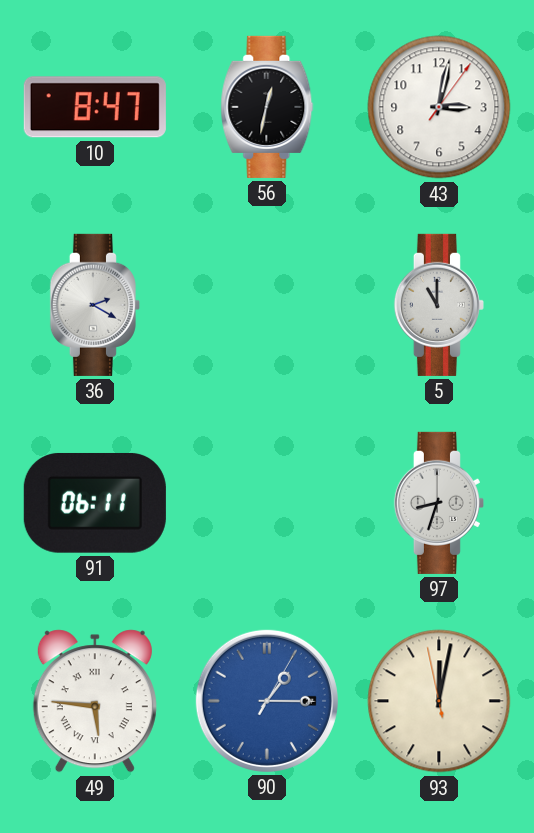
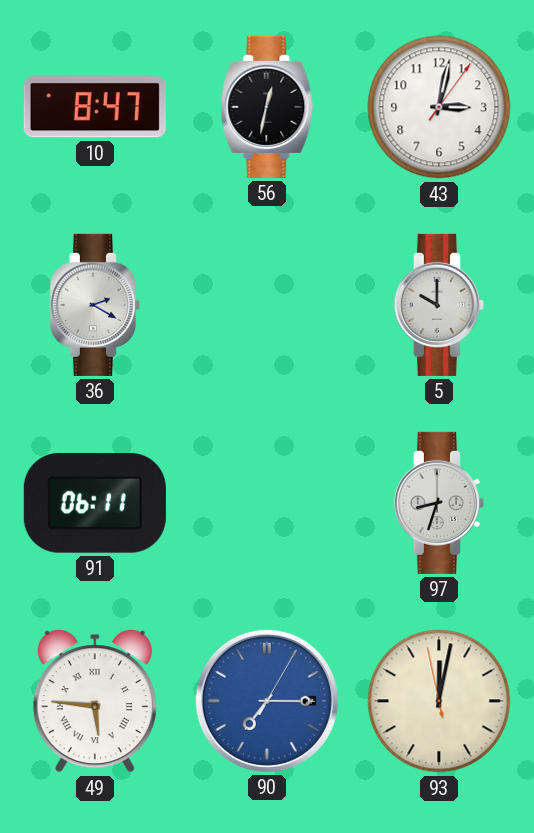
5: 11:00 -> 10:00 (439, 305)
90: 1:15 -> 7:15 (267, 701)
